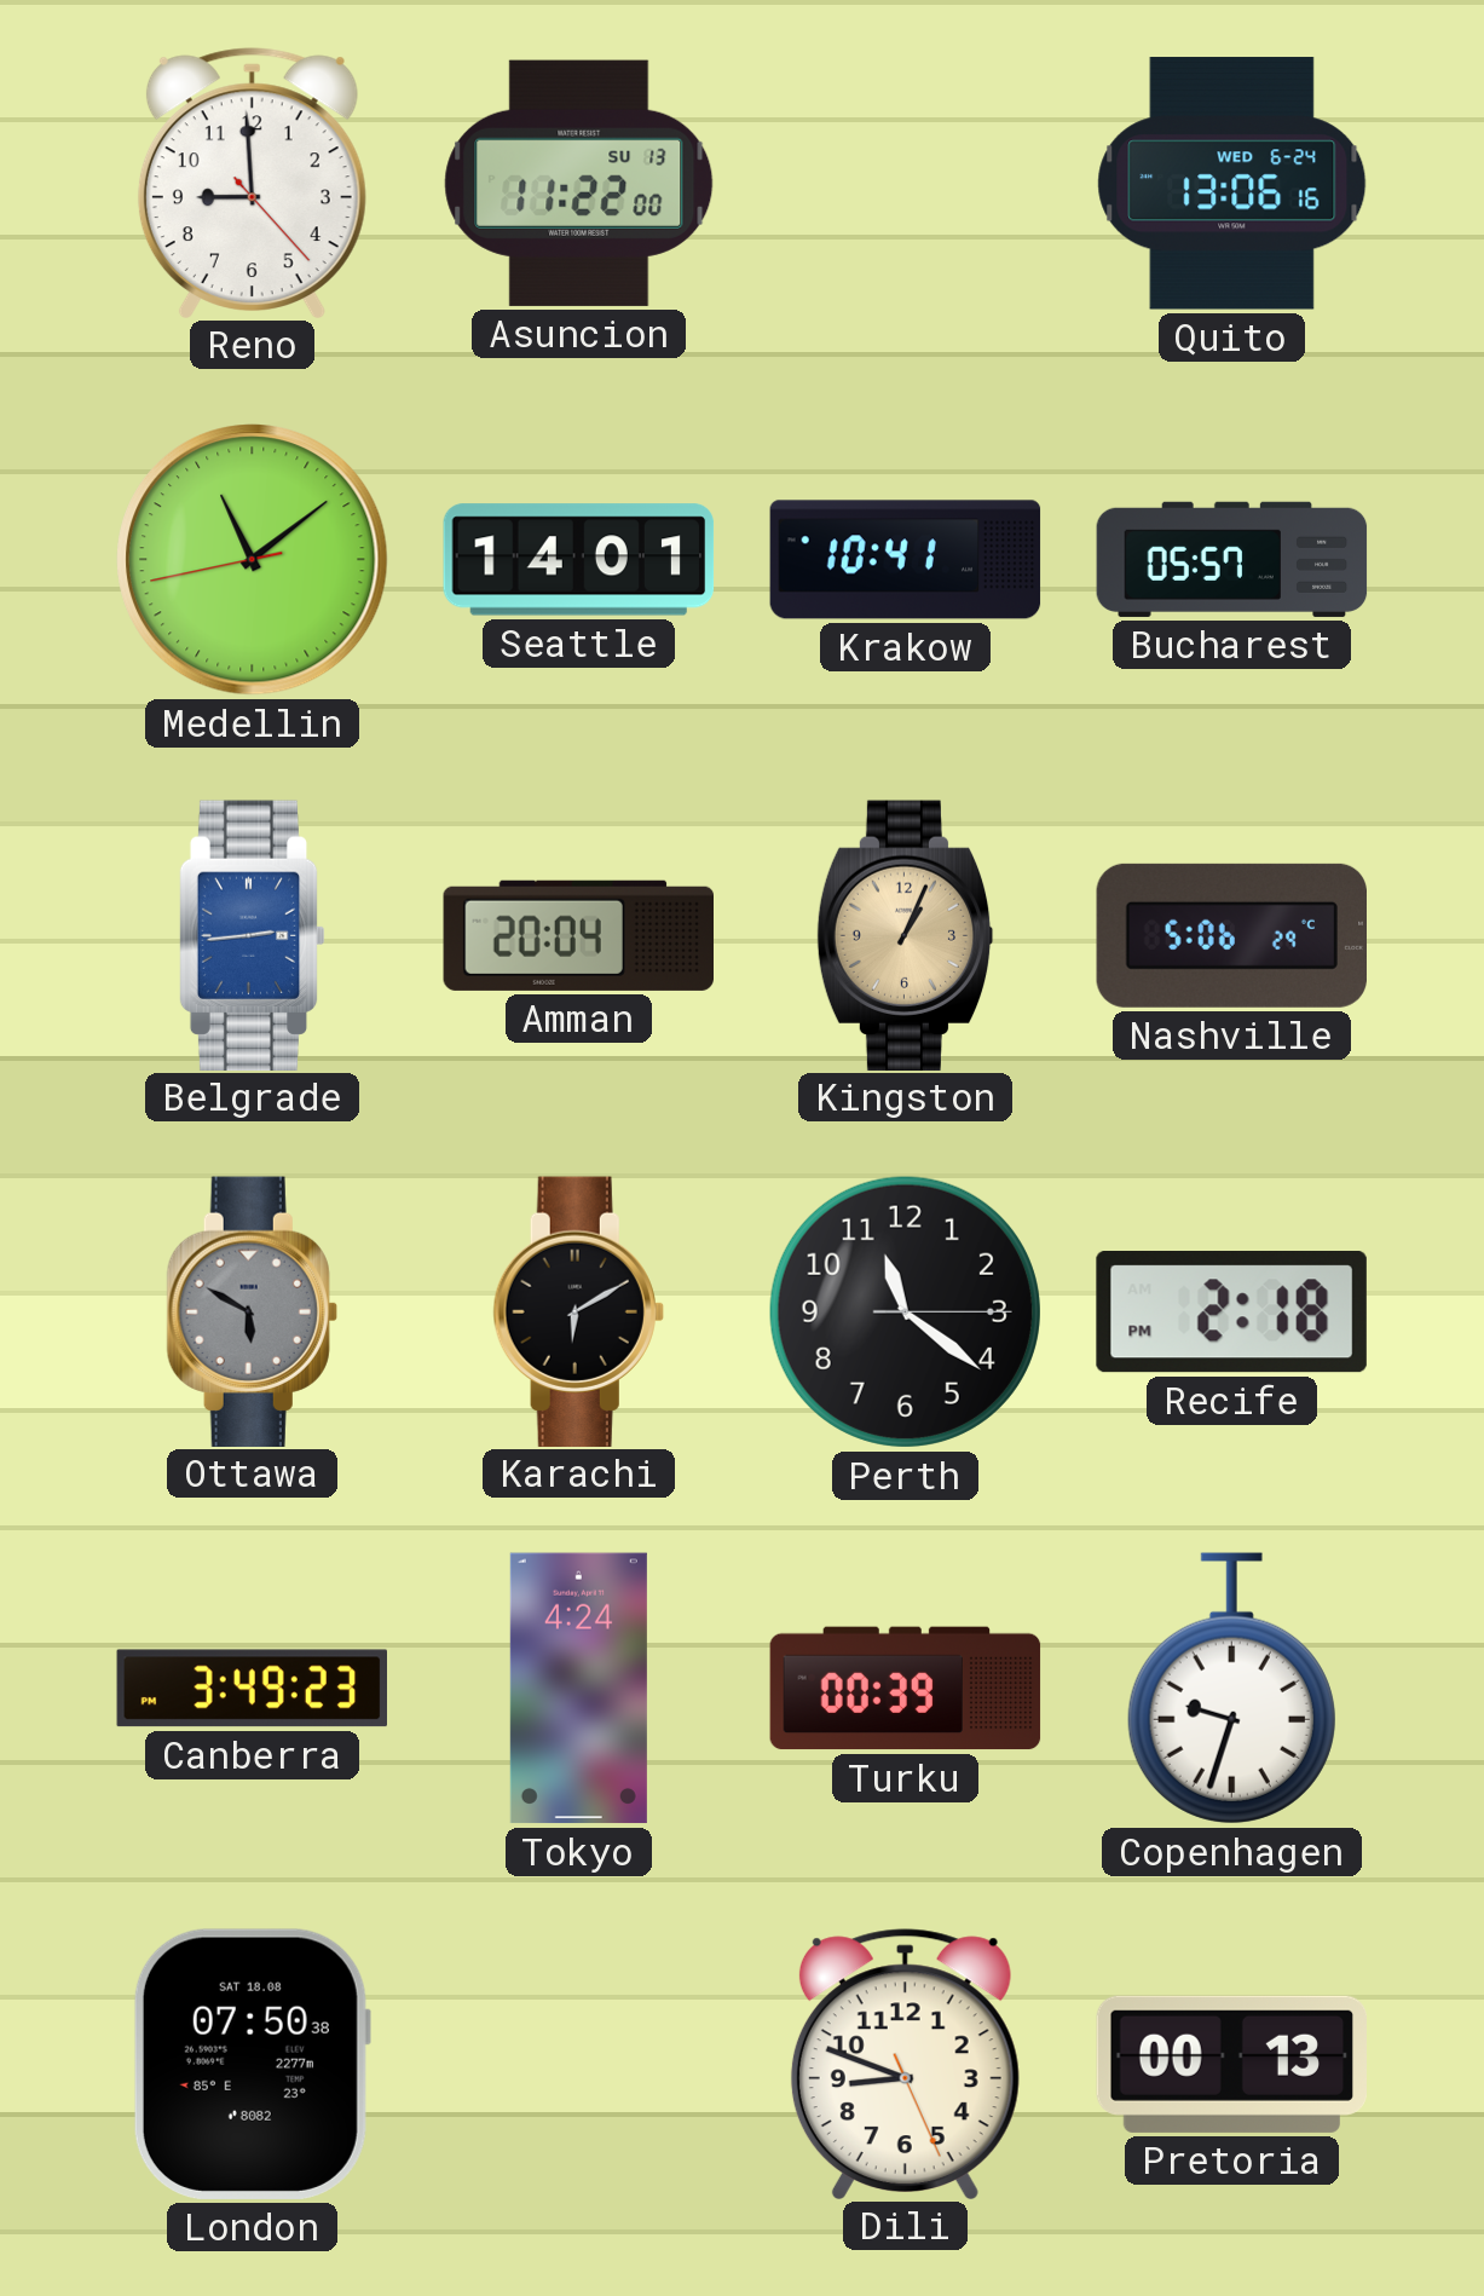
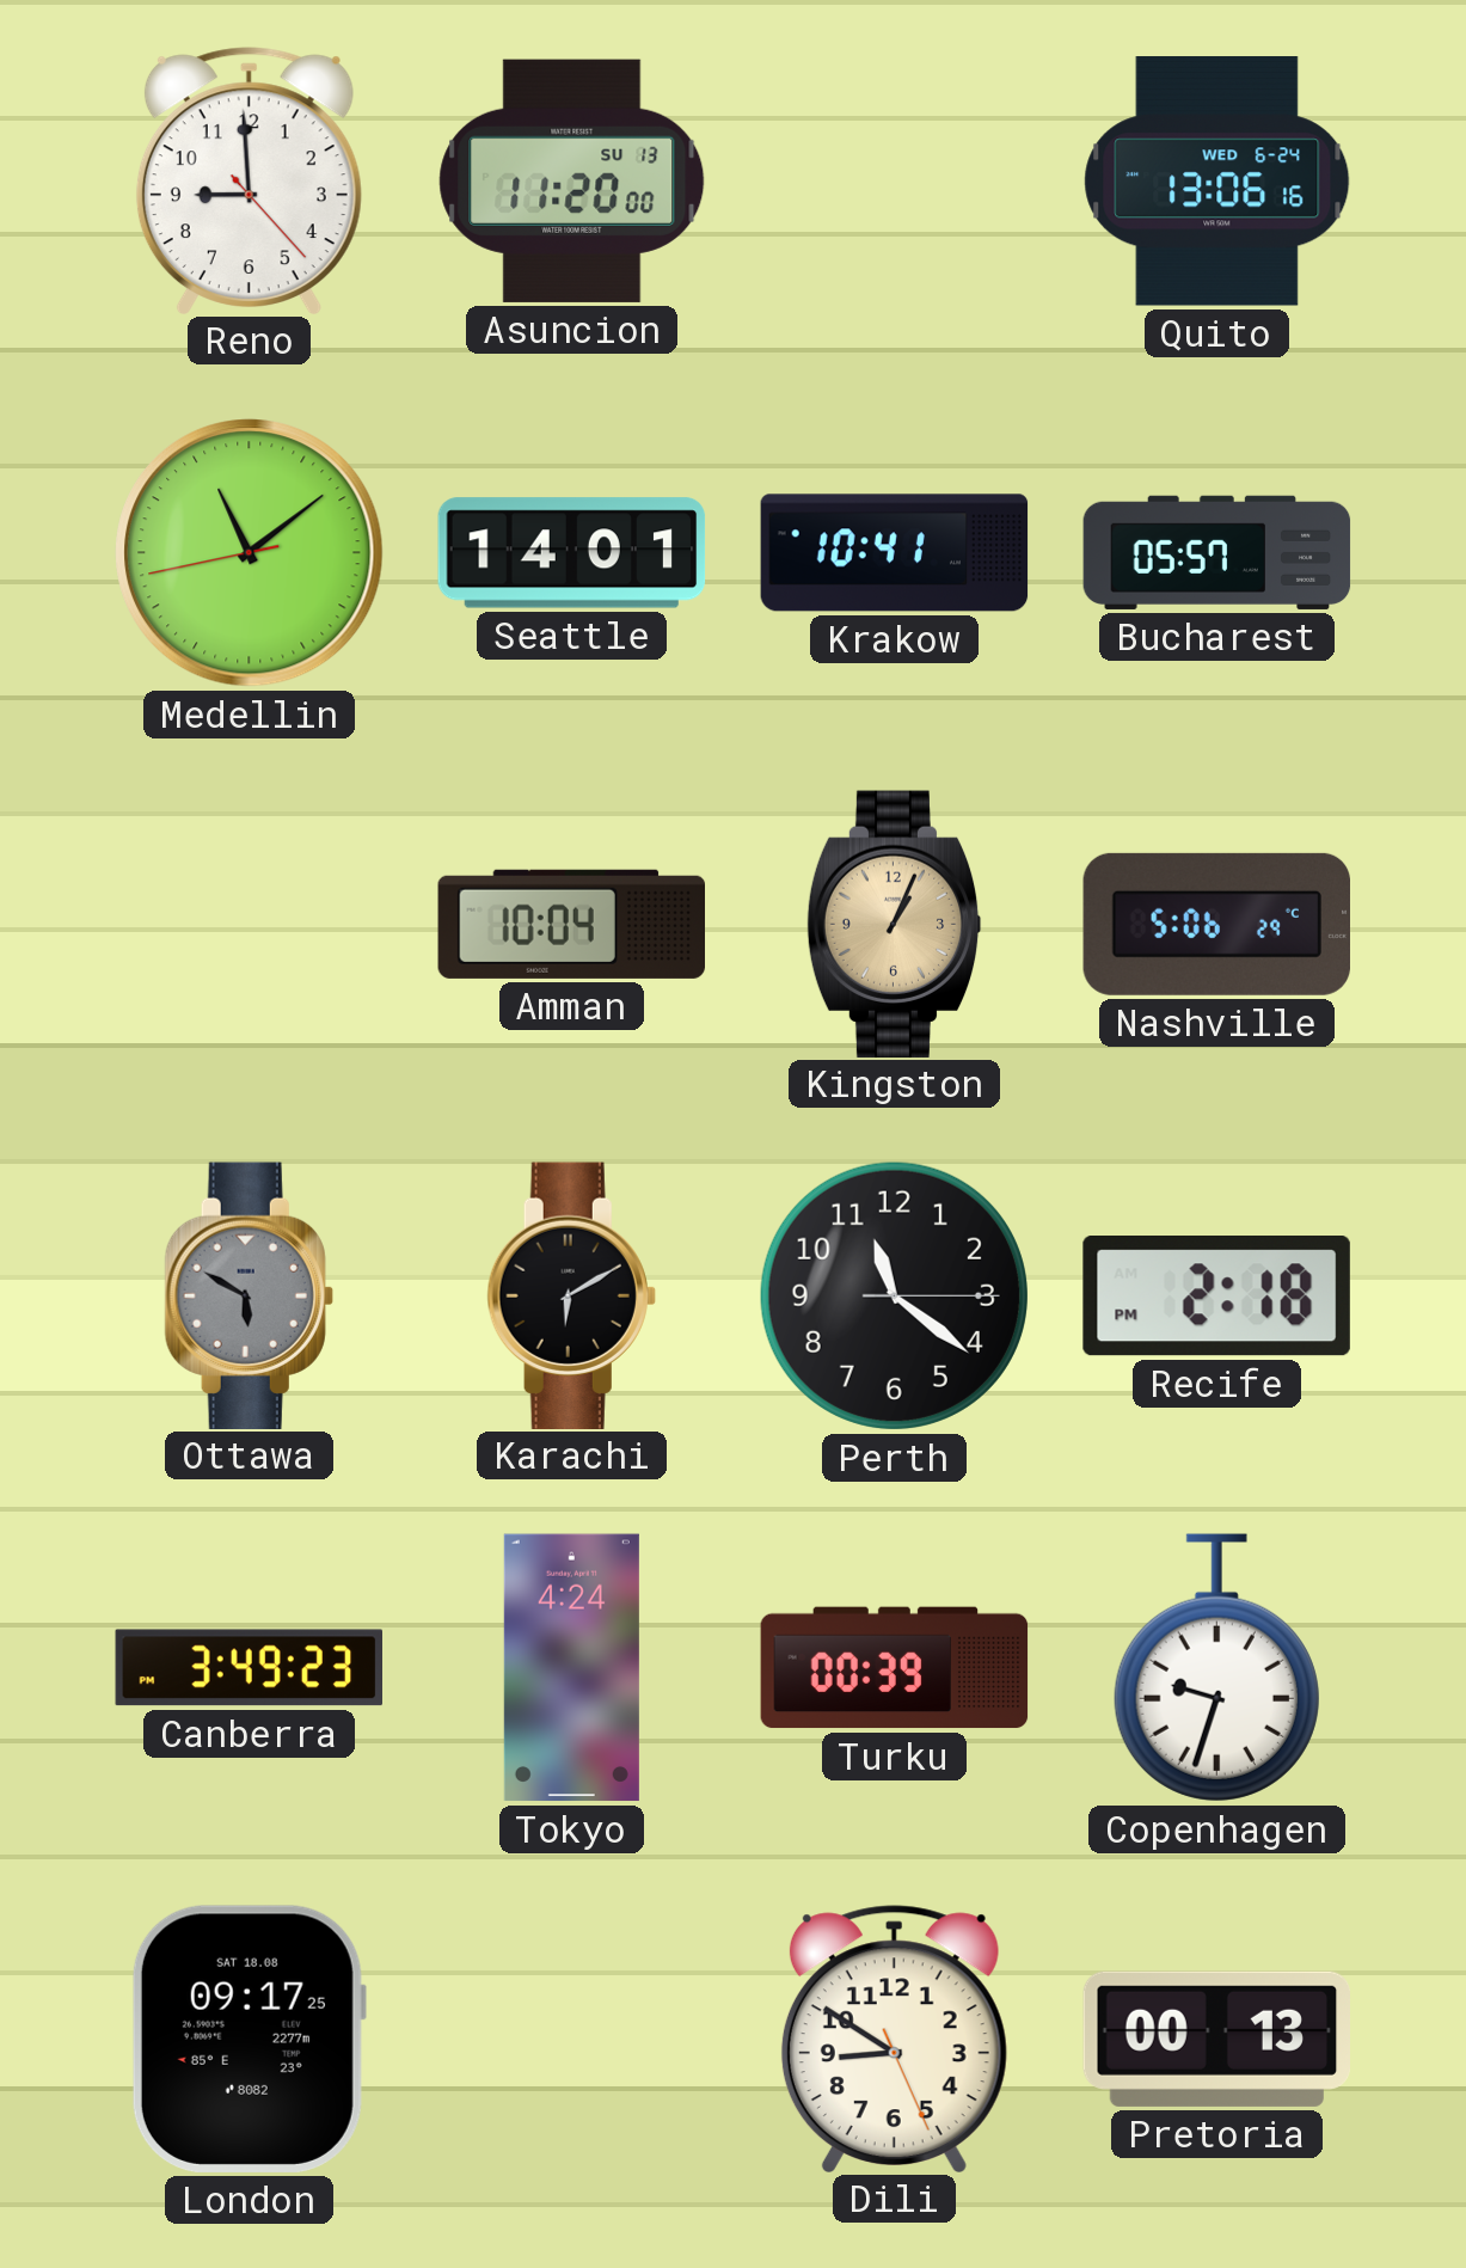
Asuncion: 11:22 -> 11:20 (572, 180)
Belgrade: 2:44 -> none (252, 935)
Amman: 20:04 -> 10:04 (571, 924)
London: 07:50 -> 09:17 (249, 2039)
Dili: 8:48 -> 8:50 (894, 2039)
